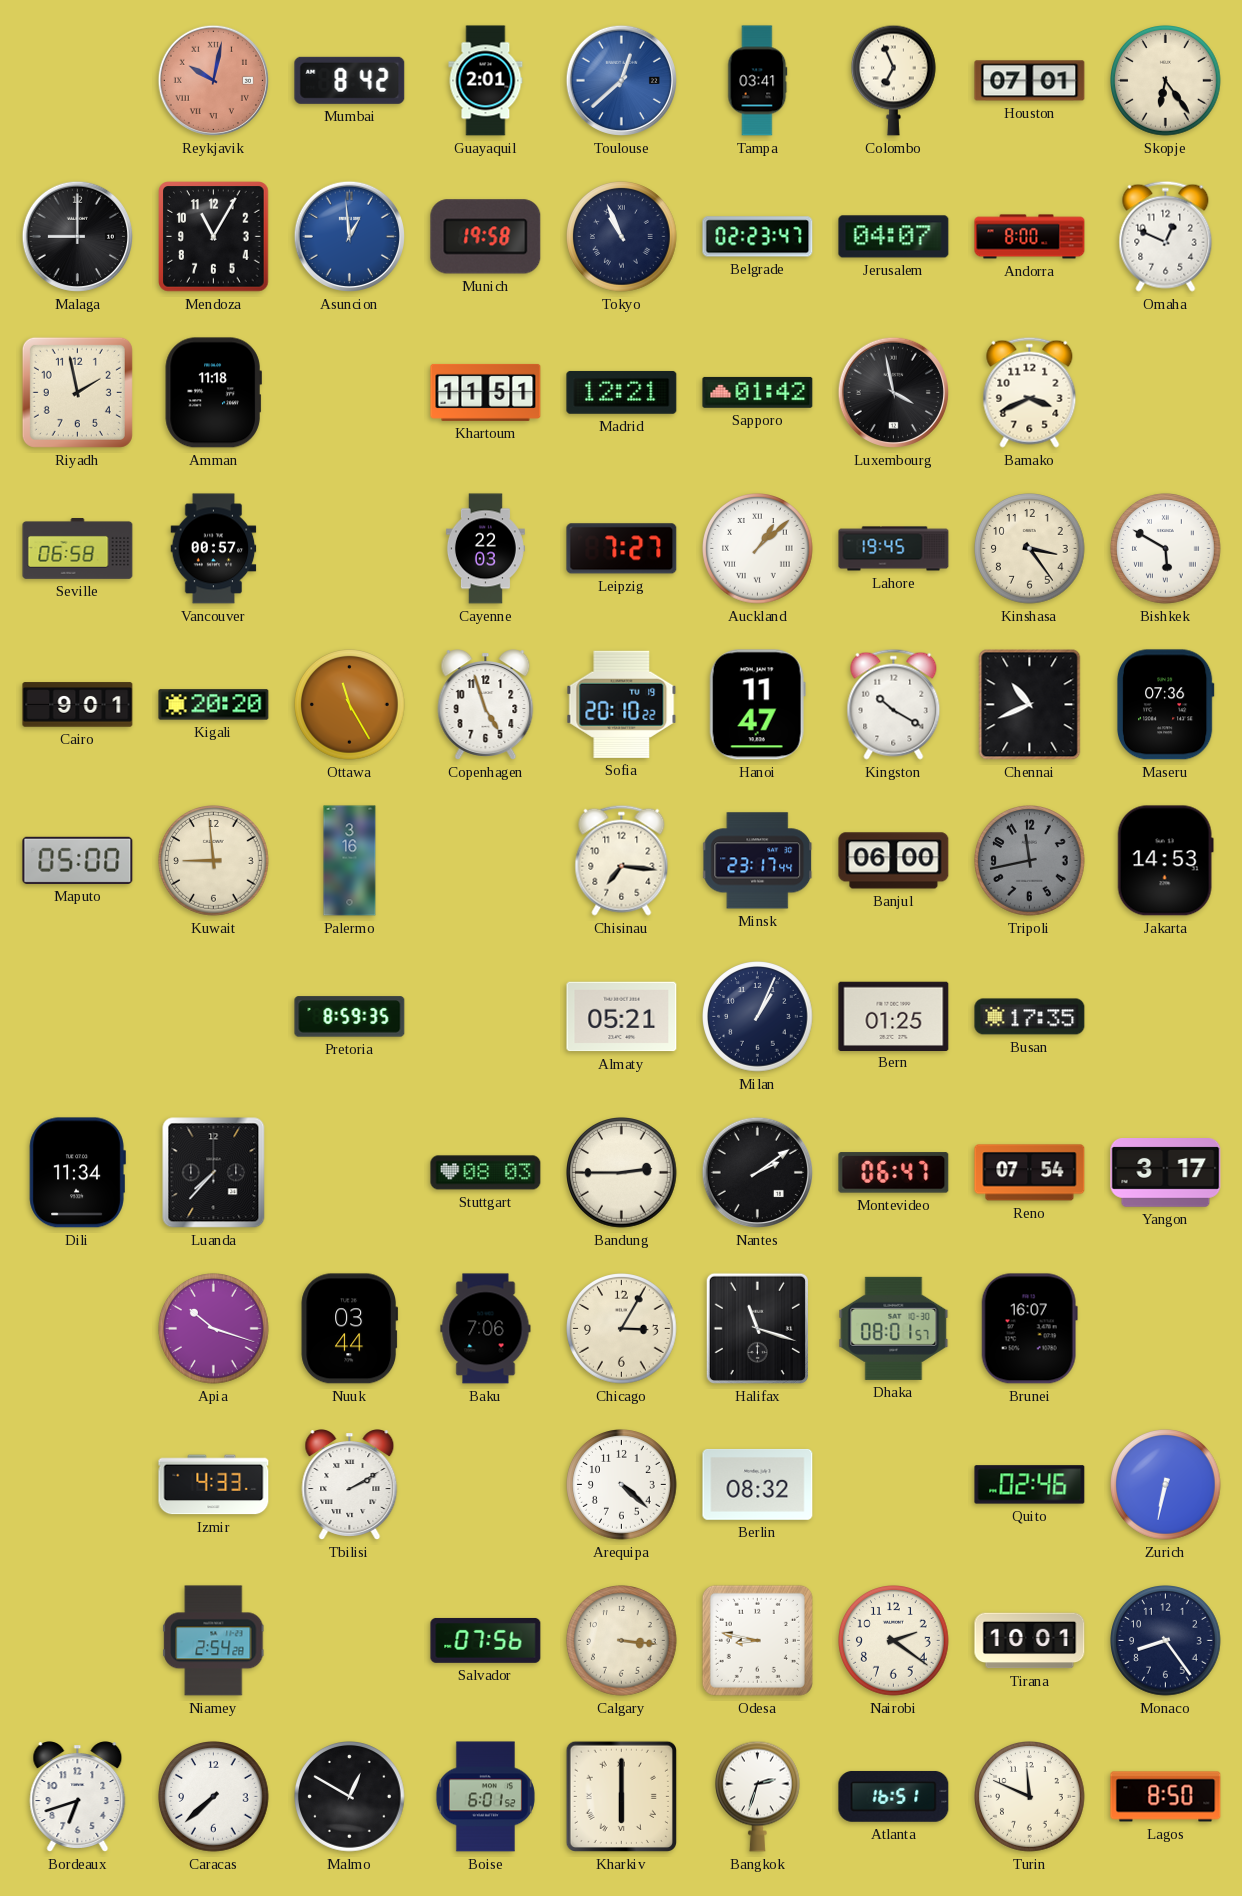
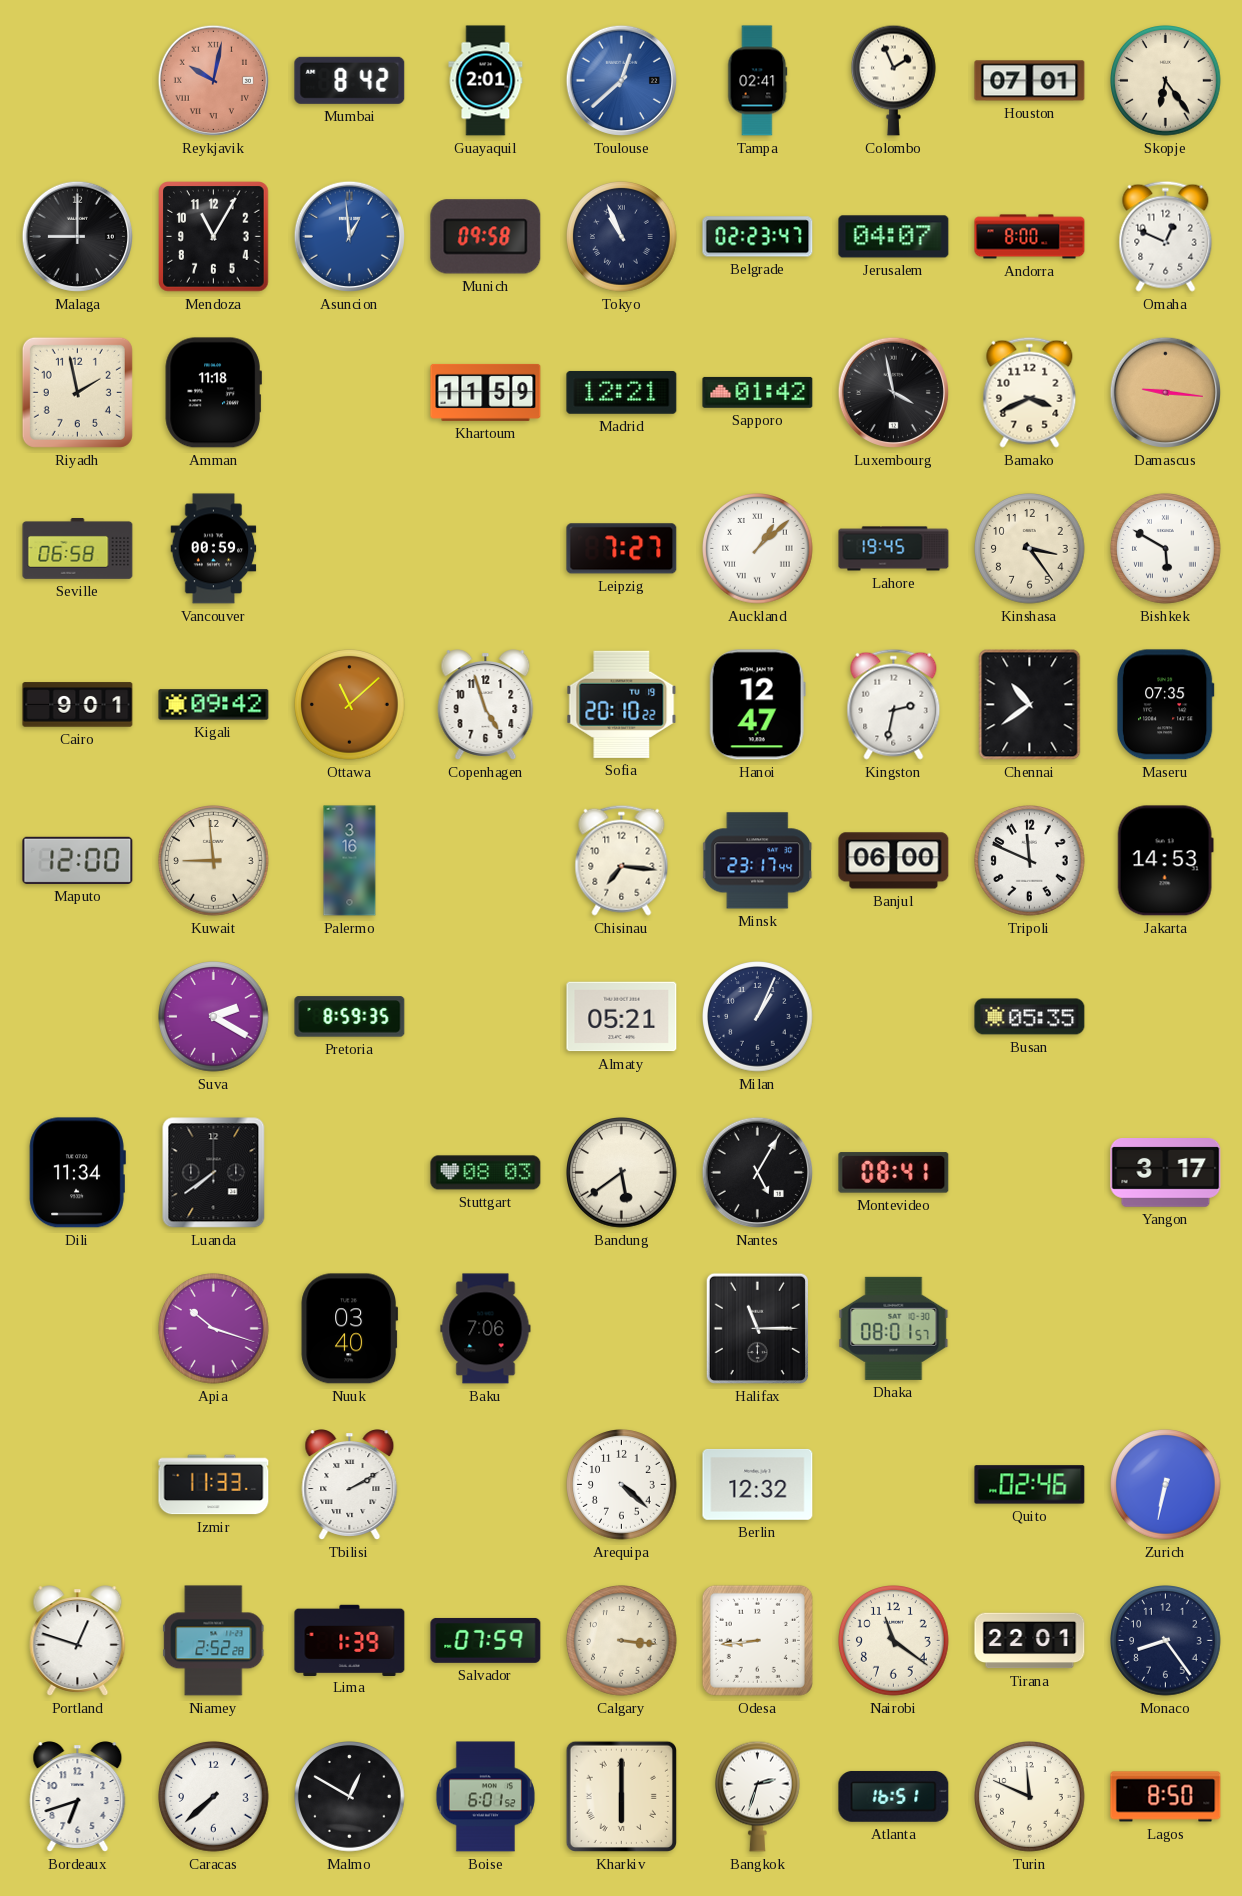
Tampa: 03:41 -> 02:41 (758, 81)
Colombo: 6:56 -> 1:56 (894, 80)
Munich: 19:58 -> 09:58 (486, 237)
Khartoum: 11:51 -> 11:59 (486, 392)
Damascus: none -> 9:16 (1165, 392)
Vancouver: 00:57 -> 00:59 (214, 549)
Cayenne: 22:03 -> none (485, 549)
Kigali: 20:20 -> 09:42 (214, 705)
Ottawa: 11:25 -> 11:08 (350, 705)
Hanoi: 11:47 -> 12:47 (757, 705)
Kingston: 10:20 -> 2:32 (894, 704)
Chennai: 10:41 -> 10:39 (1030, 705)
Maseru: 07:36 -> 07:35 (1165, 705)
Maputo: 05:00 -> 12:00 (78, 860)
Tripoli: 11:43 -> 11:49 (1030, 861)
Tripoli dial: grey -> white (1030, 861)
Suva: none -> 2:20 (214, 1017)
Bern: 01:25 -> none (894, 1016)
Busan: 17:35 -> 05:35 (1030, 1017)
Luanda: 7:37 -> 7:39 (214, 1173)
Bandung: 2:45 -> 5:39 (622, 1173)
Nantes: 2:09 -> 5:05 (757, 1172)
Montevideo: 06:47 -> 08:41 (894, 1173)
Reno: 07:54 -> none (1030, 1173)
Nuuk: 03:44 -> 03:40 (350, 1329)
Chicago: 3:05 -> none (622, 1329)
Halifax: 11:18 -> 11:15 (757, 1328)
Brunei: 16:07 -> none (1029, 1329)
Izmir: 4:33 -> 11:33 (214, 1485)
Berlin: 08:32 -> 12:32 (758, 1485)
Portland: none -> 12:48 (78, 1641)
Niamey: 2:54 -> 2:52 (214, 1641)
Lima: none -> 1:39 (350, 1640)
Salvador: 07:56 -> 07:59 (486, 1640)
Odesa: 8:47 -> 8:44 (757, 1640)
Nairobi: 2:21 -> 11:21 (894, 1641)
Tirana: 10:01 -> 22:01 (1030, 1641)
